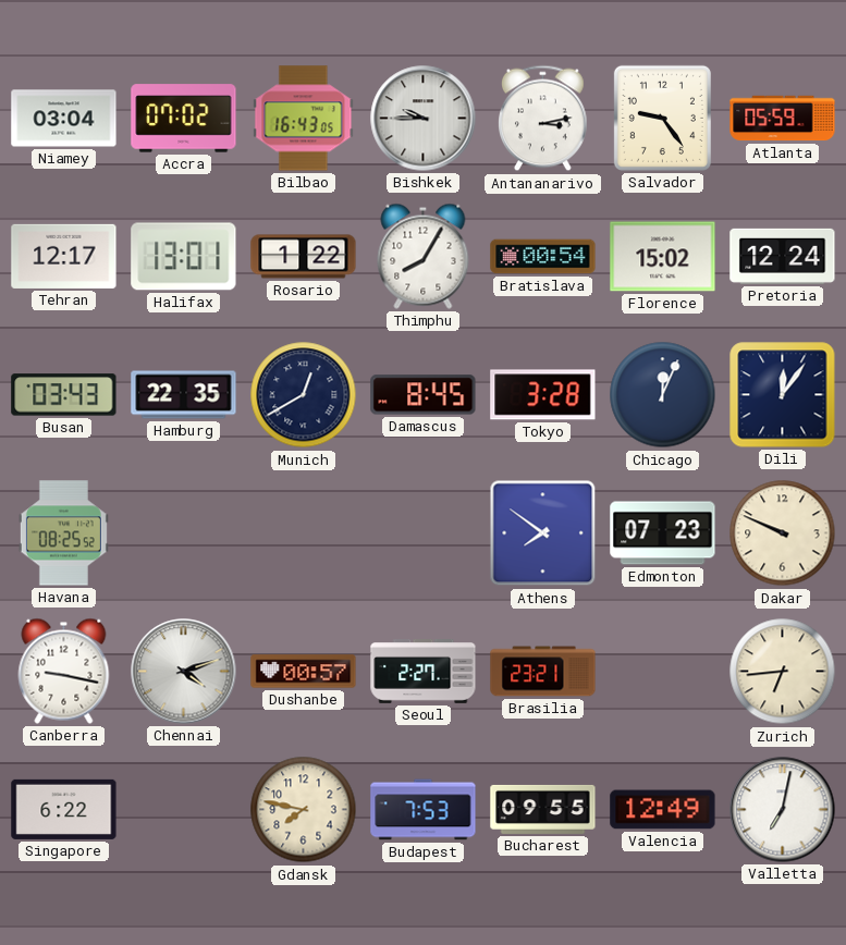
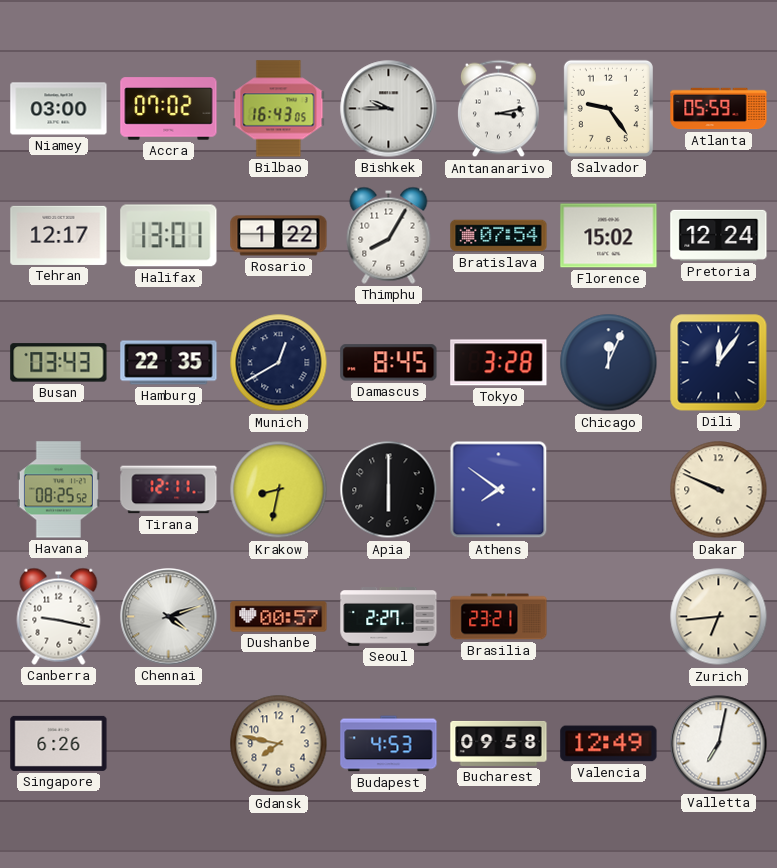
Niamey: 03:04 -> 03:00 (59, 109)
Bratislava: 00:54 -> 07:54 (499, 236)
Tirana: none -> 12:11 (169, 490)
Krakow: none -> 8:32 (279, 490)
Apia: none -> 6:00 (389, 490)
Edmonton: 07:23 -> none (663, 533)
Singapore: 6:22 -> 6:26 (59, 743)
Budapest: 7:53 -> 4:53 (389, 744)
Bucharest: 09:55 -> 09:58 (499, 743)
